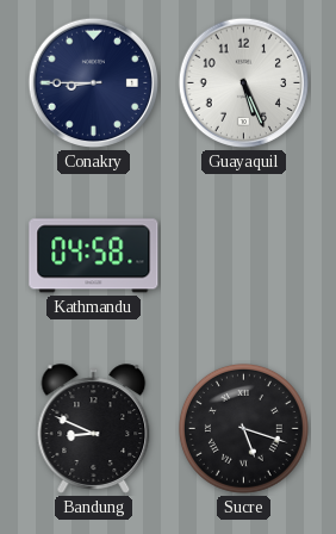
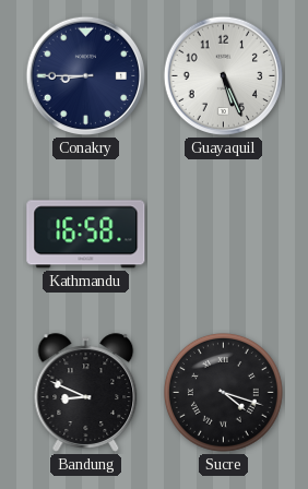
Kathmandu: 04:58 -> 16:58 (86, 235)
Sucre: 5:18 -> 4:18 (223, 392)
